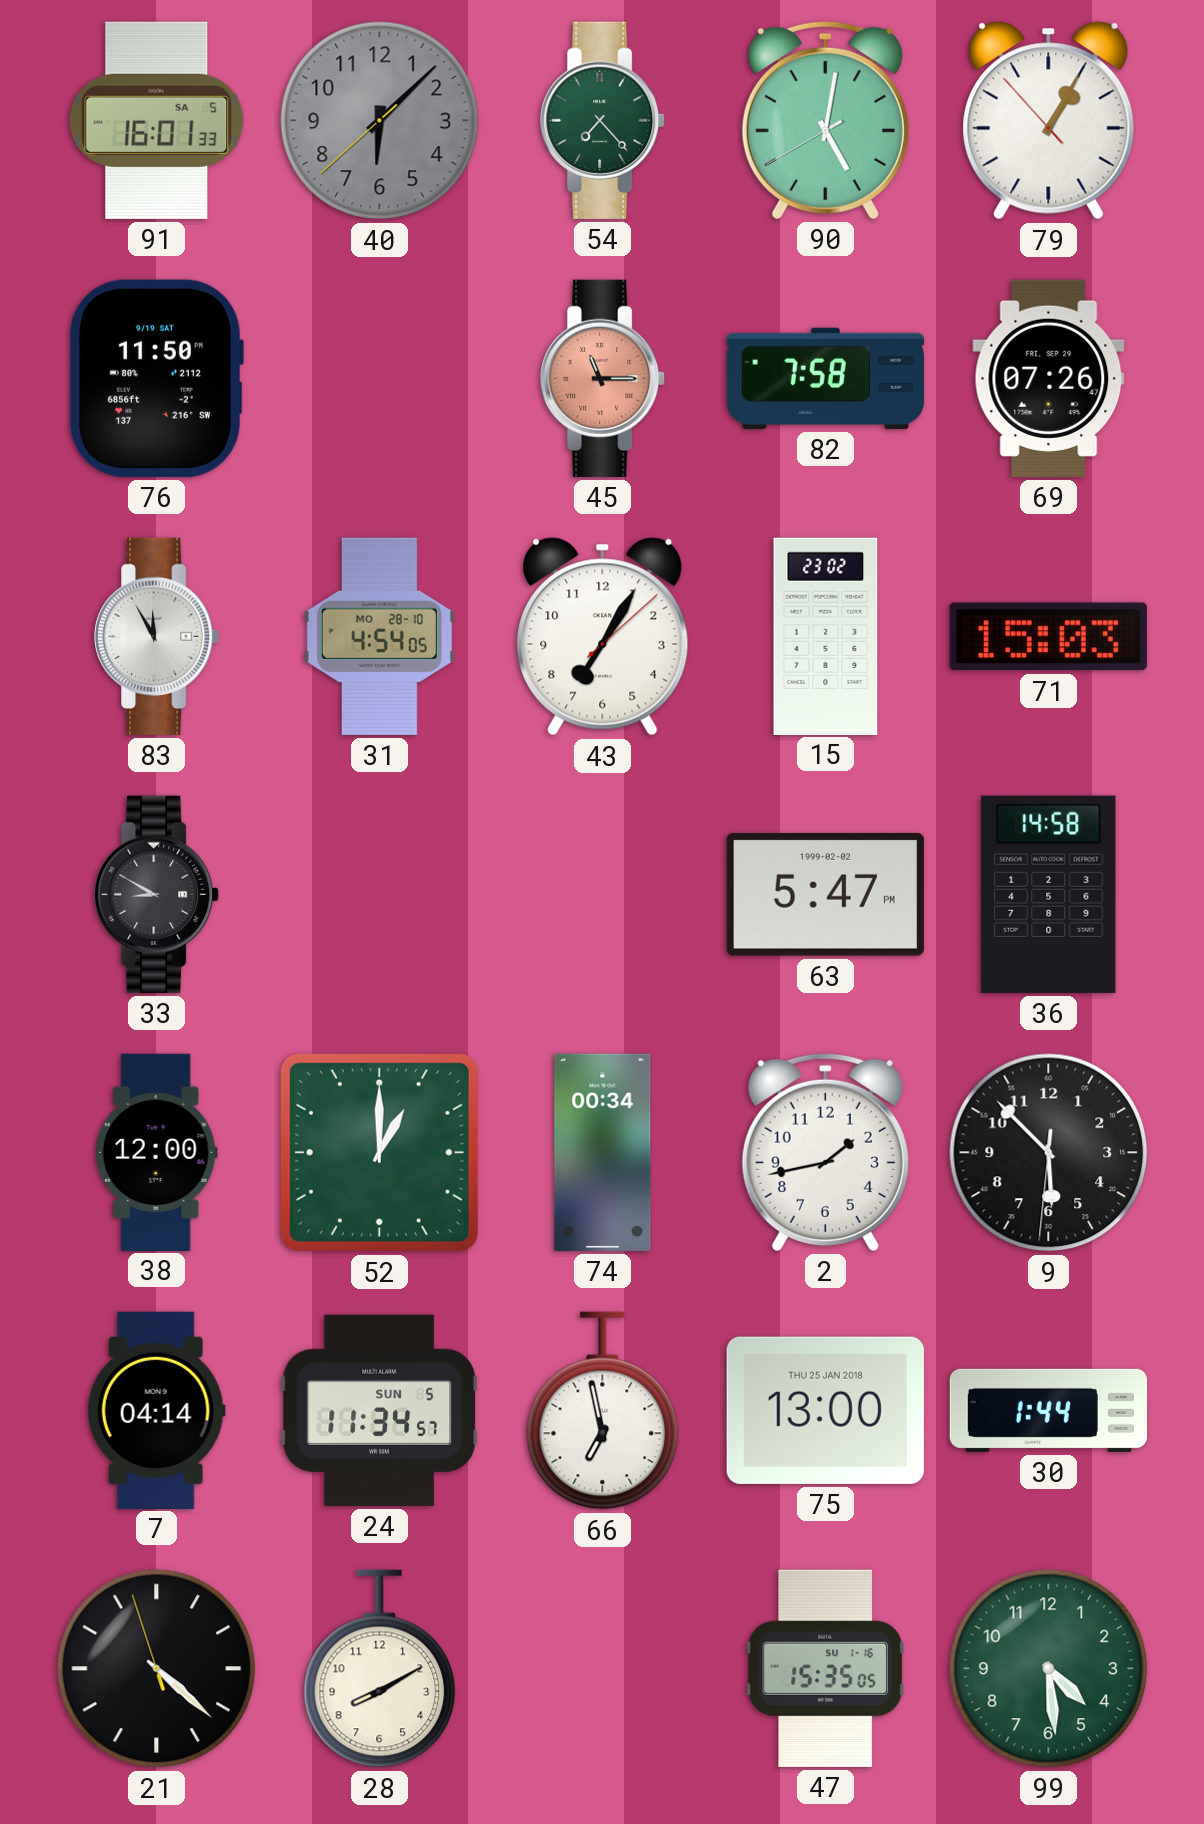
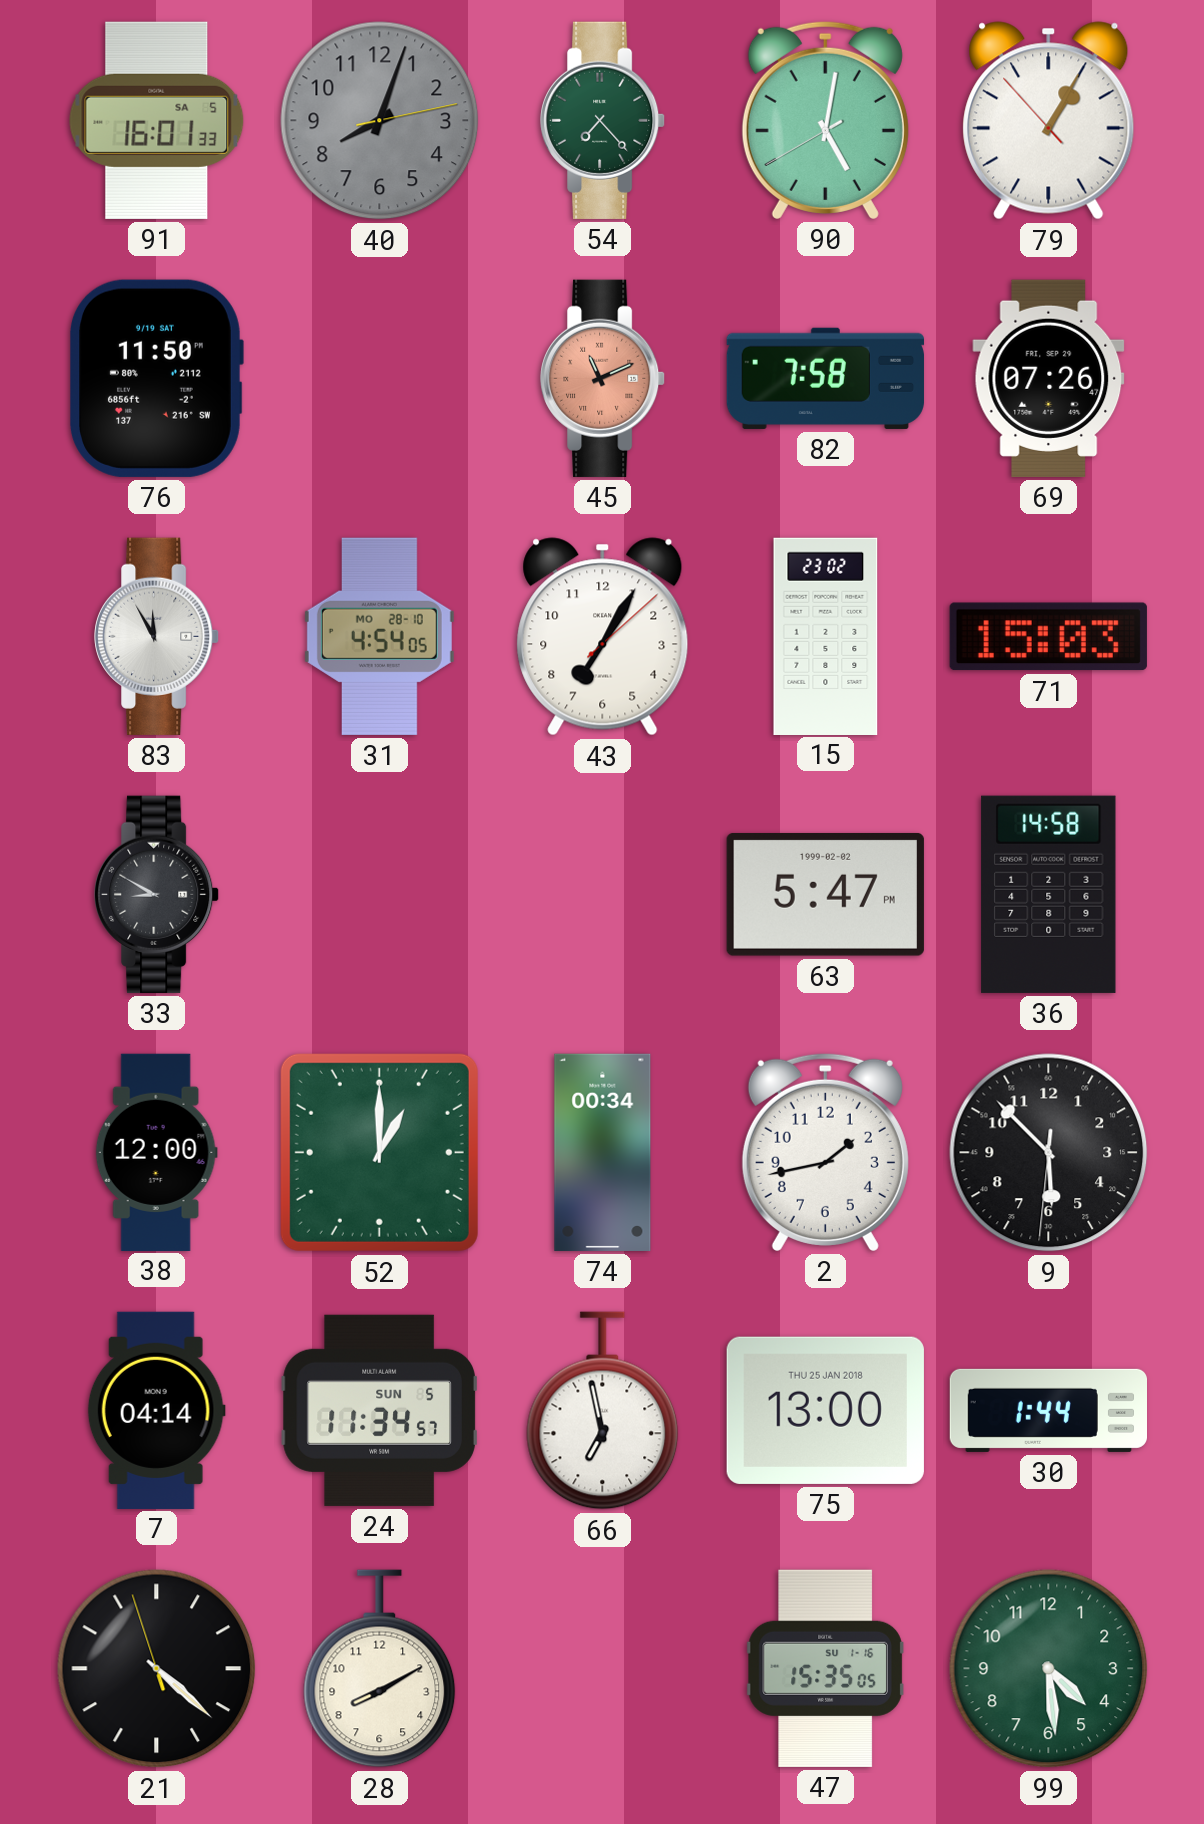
40: 6:07 -> 8:03 (380, 121)
45: 11:15 -> 11:11 (603, 378)
